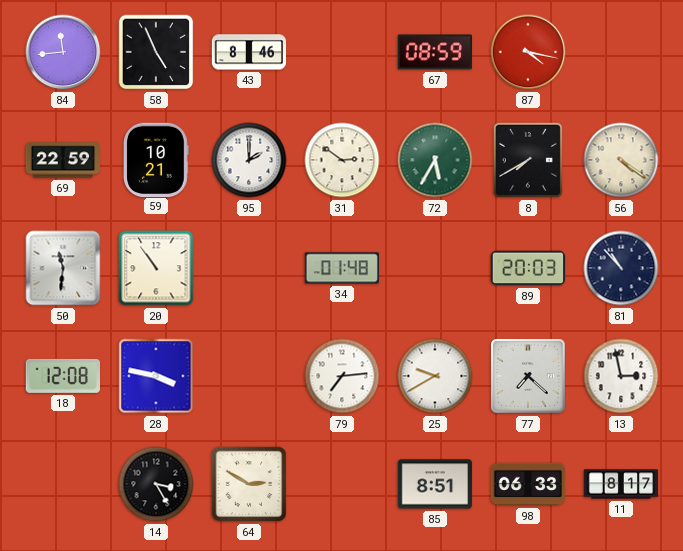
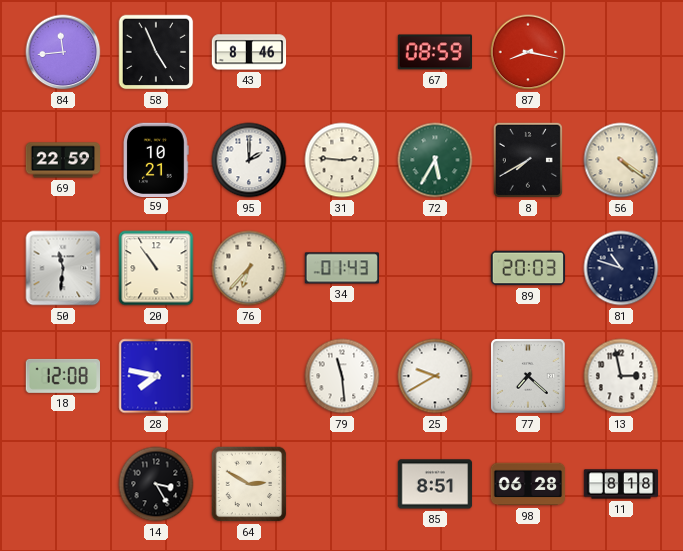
87: 4:17 -> 8:17 (528, 52)
31: 2:51 -> 2:46 (342, 160)
76: none -> 6:37 (249, 268)
34: 01:48 -> 01:43 (341, 268)
81: 10:53 -> 10:48 (621, 268)
28: 3:47 -> 7:47 (156, 376)
79: 7:14 -> 11:29 (342, 376)
98: 06:33 -> 06:28 (528, 484)
11: 8:17 -> 8:18 (621, 484)
